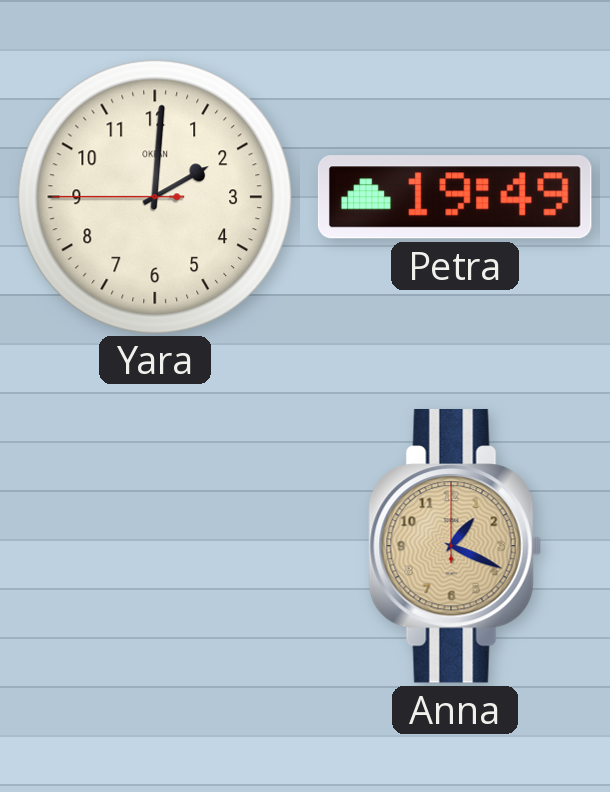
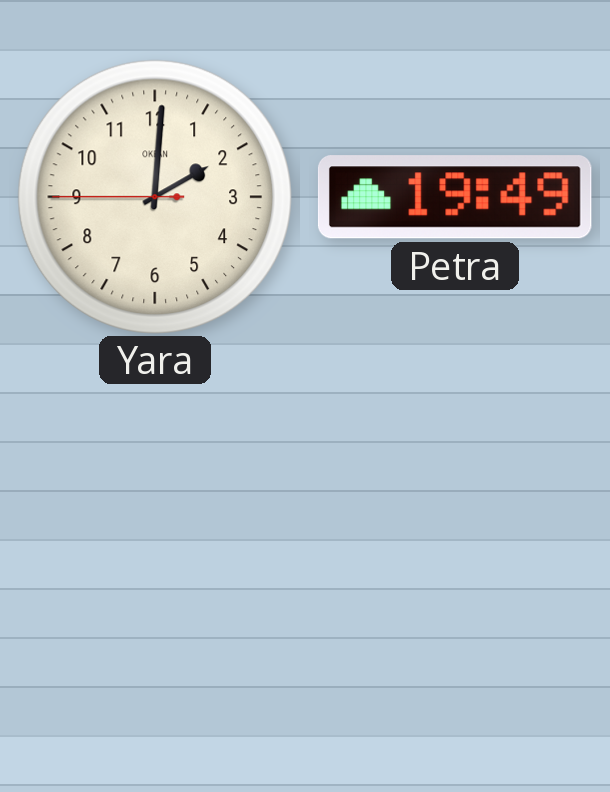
Anna: 1:19 -> none (455, 546)
